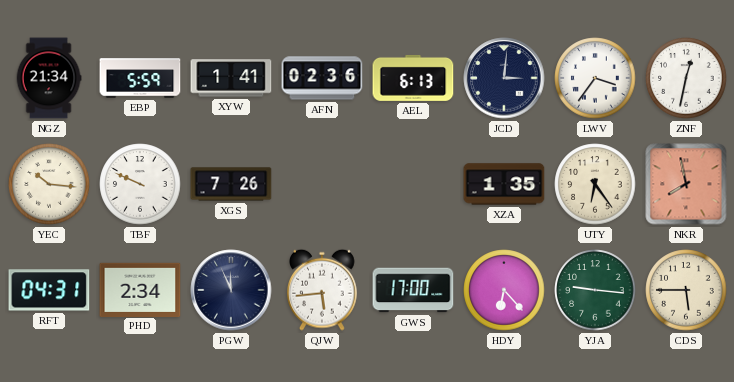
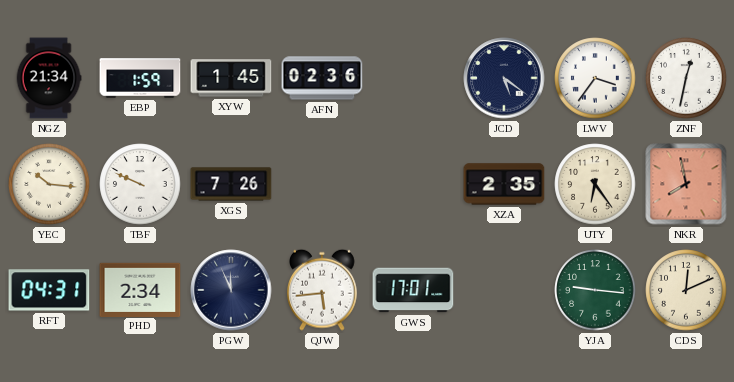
EBP: 5:59 -> 1:59 (140, 78)
XYW: 1:41 -> 1:45 (231, 78)
AEL: 6:13 -> none (413, 78)
JCD: 3:01 -> 5:21 (504, 78)
XZA: 1:35 -> 2:35 (504, 184)
GWS: 17:00 -> 17:01 (413, 290)
HDY: 6:23 -> none (504, 290)
CDS: 5:45 -> 12:11 (686, 290)
